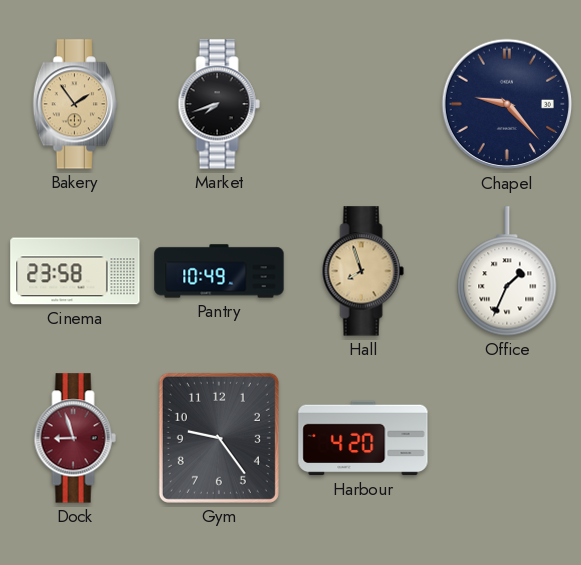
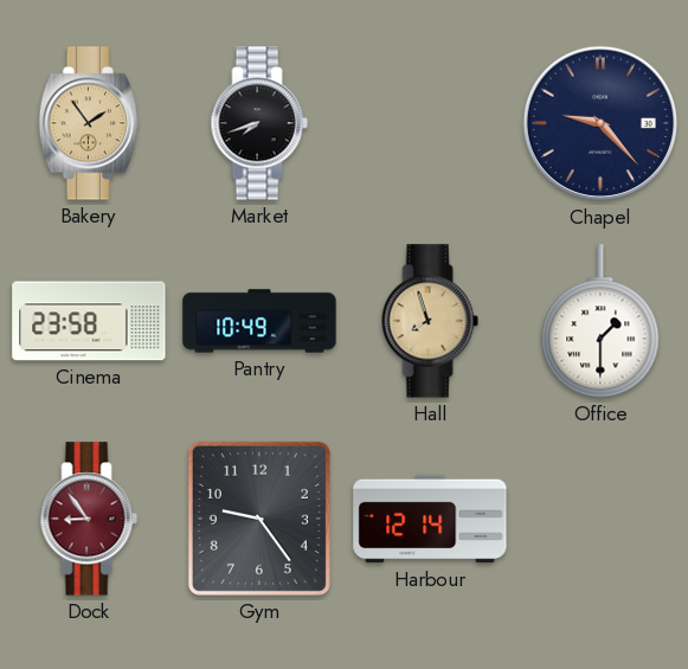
Office: 1:34 -> 1:30 (600, 321)
Dock: 8:57 -> 8:54 (89, 519)
Harbour: 4:20 -> 12:14 (430, 519)
